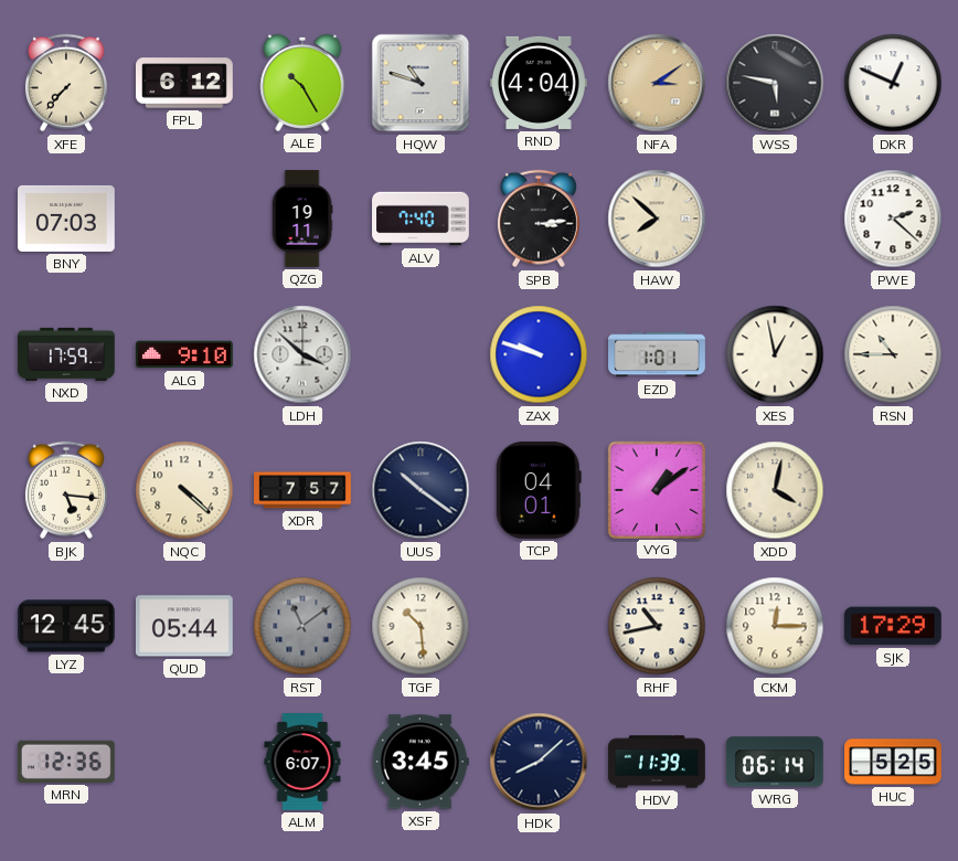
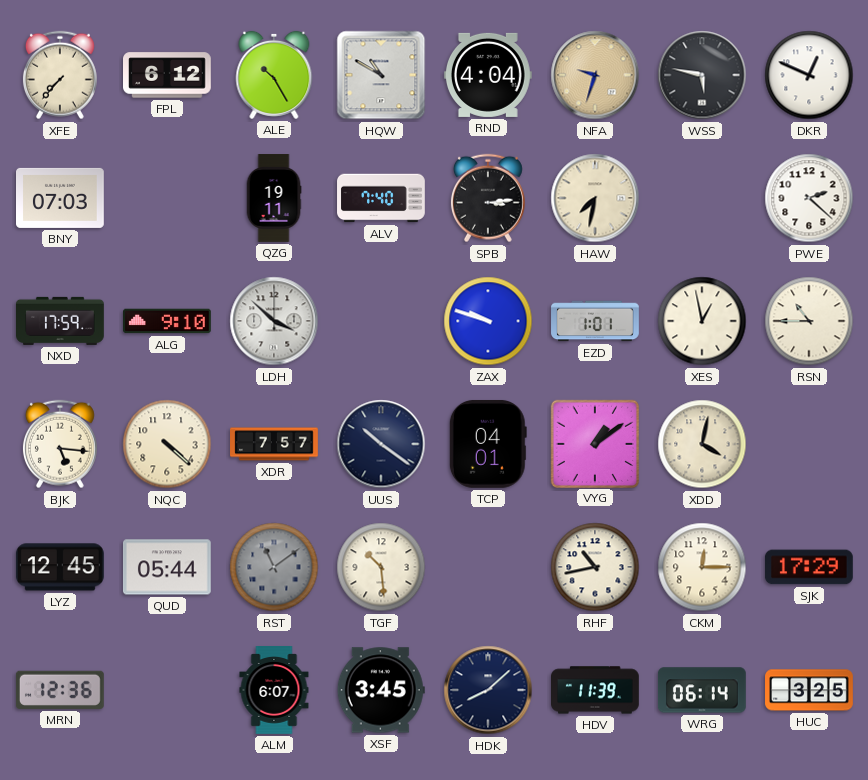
HQW: 10:48 -> 10:50 (381, 75)
NFA: 3:09 -> 9:33 (595, 75)
HAW: 7:52 -> 7:32 (595, 198)
HUC: 5:25 -> 3:25 (809, 690)
